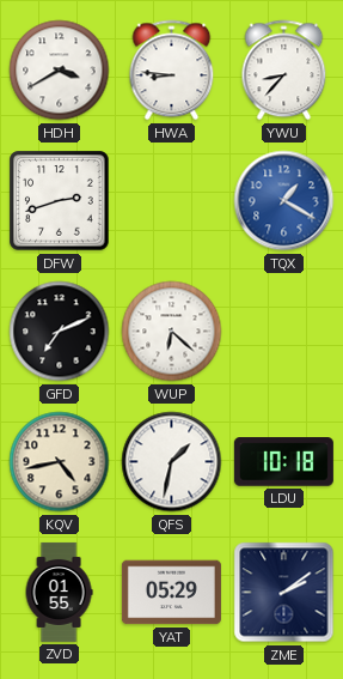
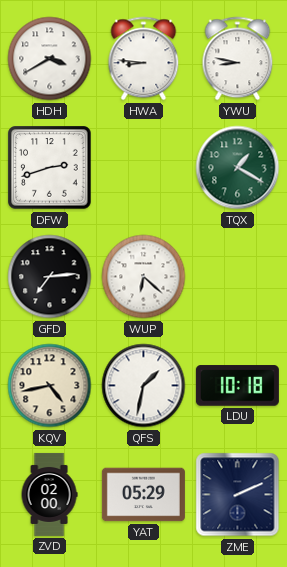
YWU: 8:37 -> 8:47 (238, 59)
TQX dial: blue -> green (238, 168)
GFD: 7:11 -> 7:14 (50, 277)
ZVD: 01:55 -> 02:00 (49, 494)
ZME: 2:09 -> 2:11 (238, 495)
